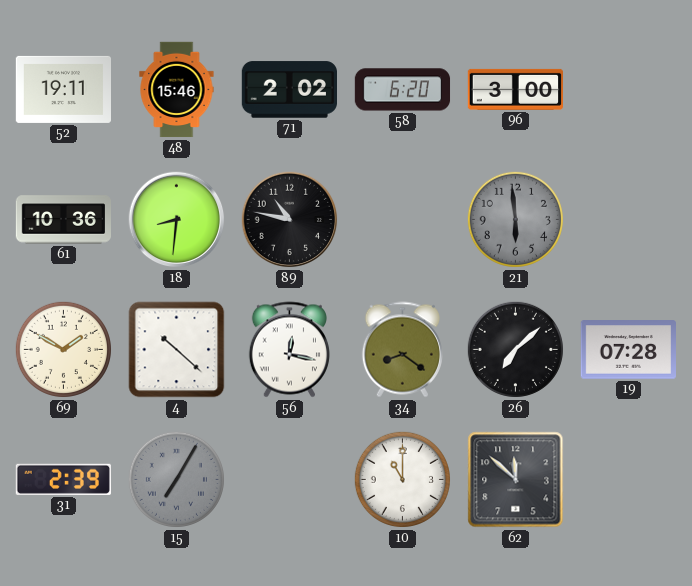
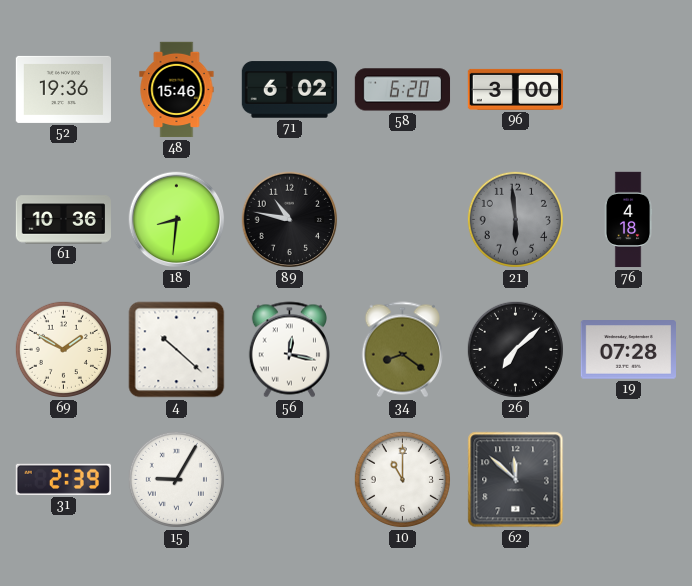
52: 19:11 -> 19:36 (63, 89)
71: 2:02 -> 6:02 (289, 90)
76: none -> 4:18 (628, 220)
15: 7:05 -> 9:05 (176, 479)
15 dial: grey -> white (176, 479)
